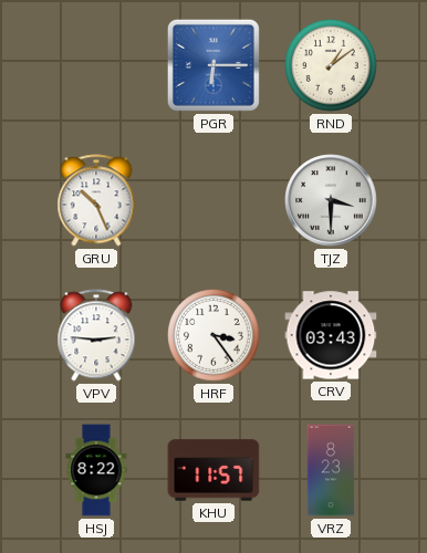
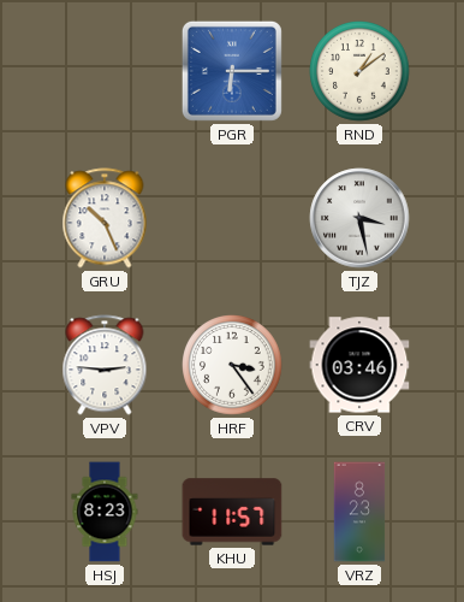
TJZ: 3:30 -> 3:28 (359, 218)
CRV: 03:43 -> 03:46 (359, 365)
HSJ: 8:22 -> 8:23 (105, 512)
